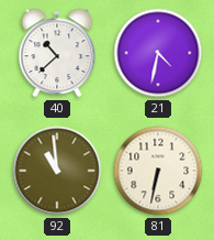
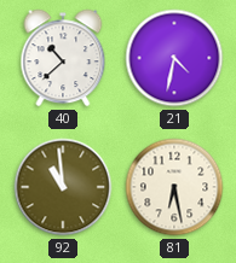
81: 6:32 -> 6:28 (174, 187)
